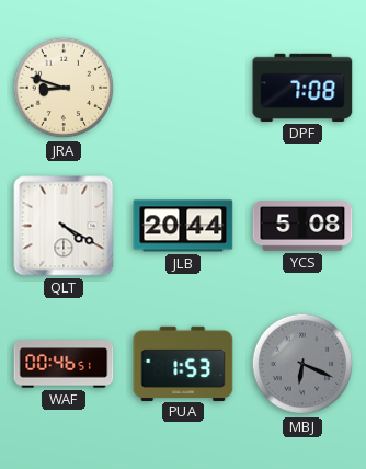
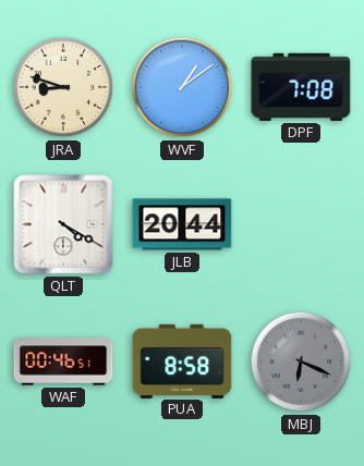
WVF: none -> 1:09 (182, 87)
YCS: 5:08 -> none (302, 226)
PUA: 1:53 -> 8:58 (182, 360)
